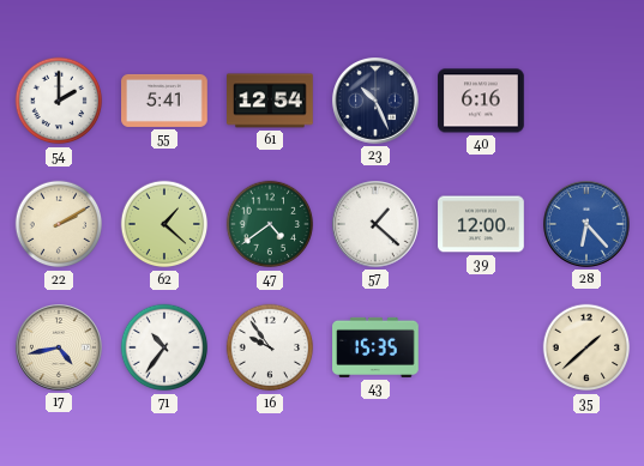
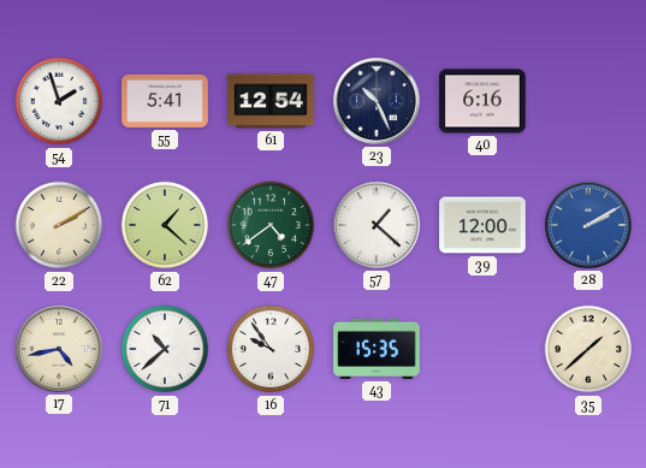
54: 2:00 -> 1:57 (59, 101)
28: 6:23 -> 2:10 (589, 226)
71: 10:36 -> 10:38 (165, 349)
